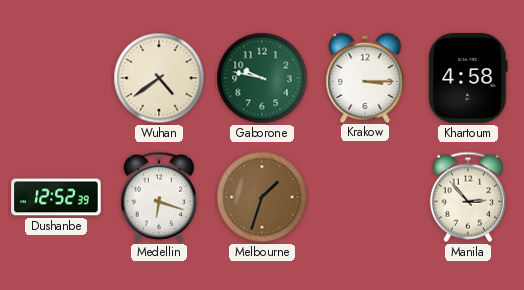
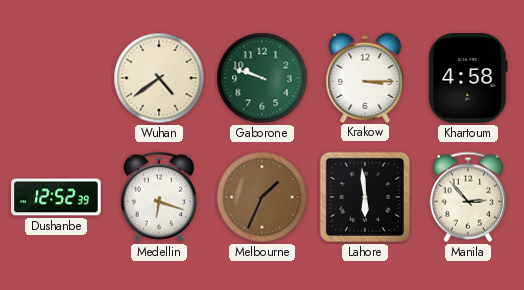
Gaborone: 9:47 -> 9:48 (262, 78)
Melbourne: 1:33 -> 1:34 (262, 197)
Lahore: none -> 5:59 (365, 197)
